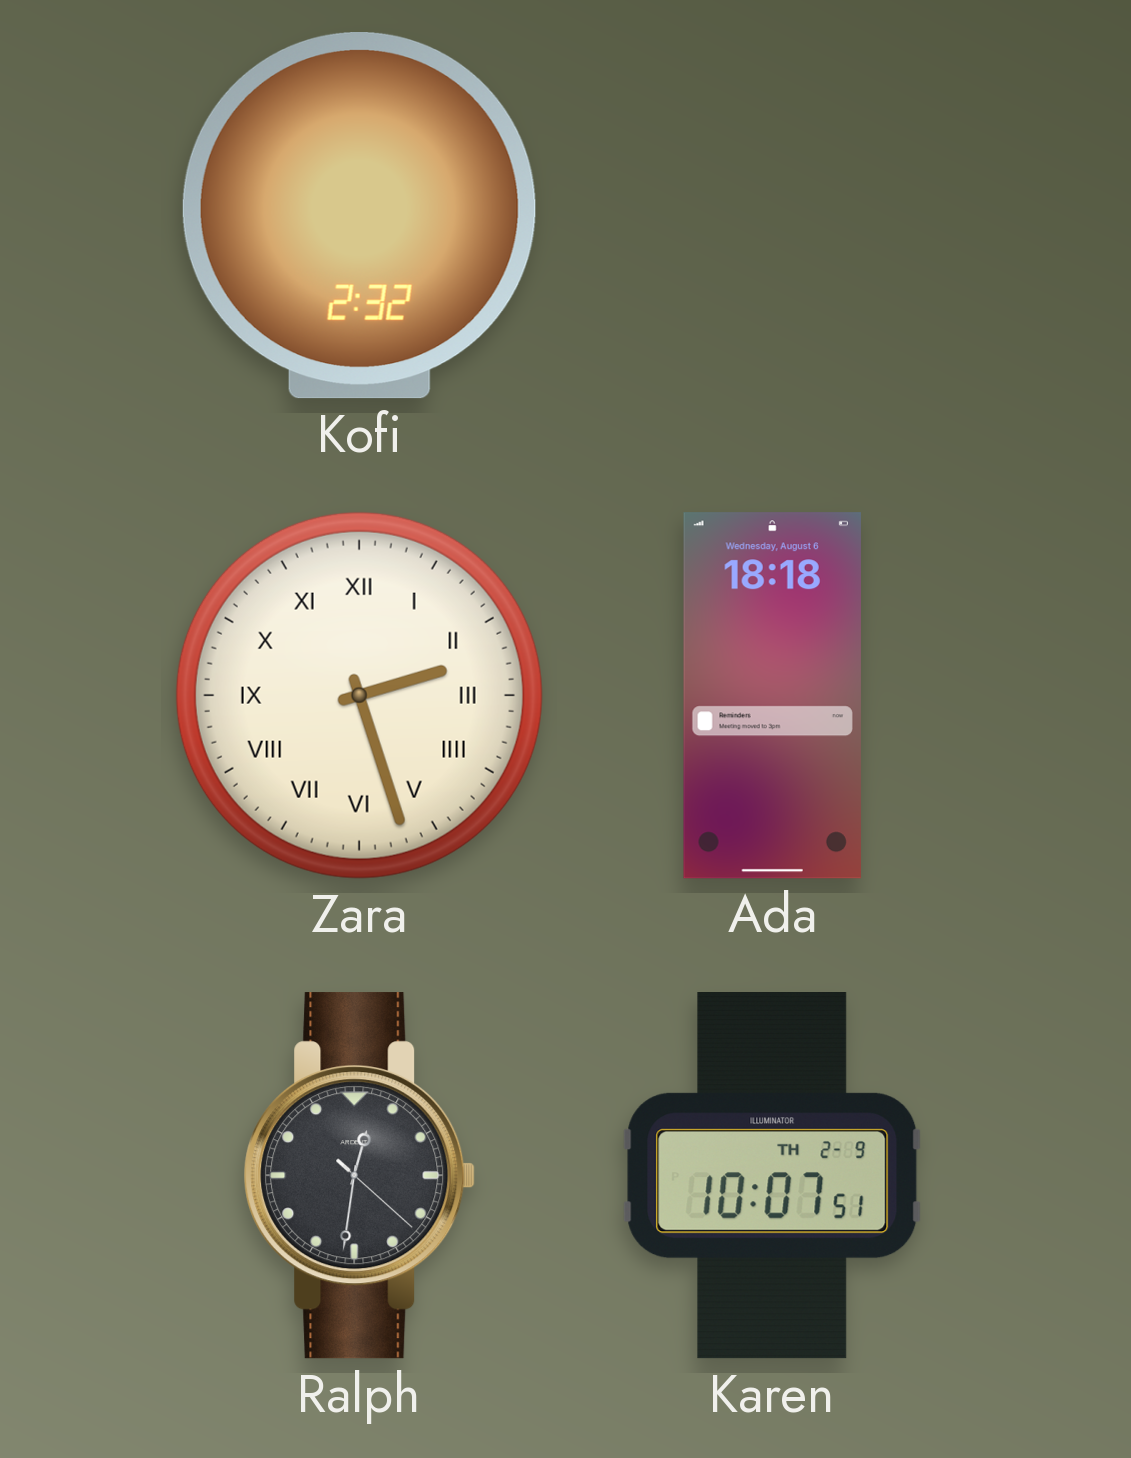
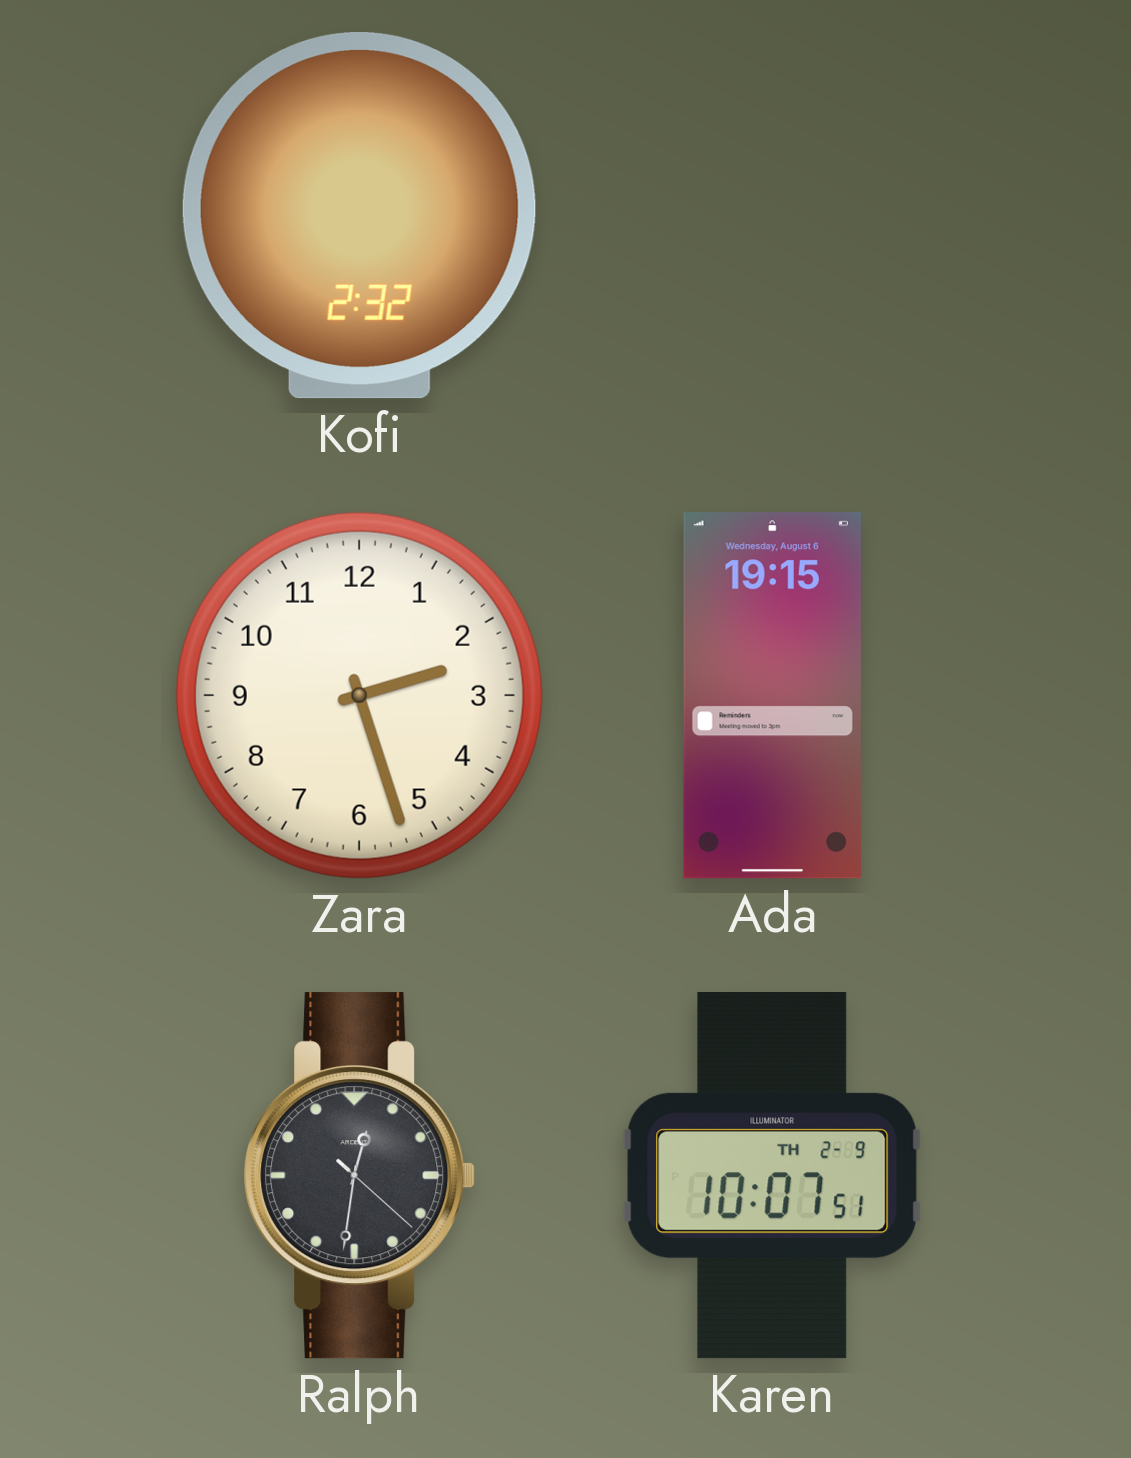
Zara numerals: Roman -> Arabic (359, 695)
Ada: 18:18 -> 19:15 (772, 696)
